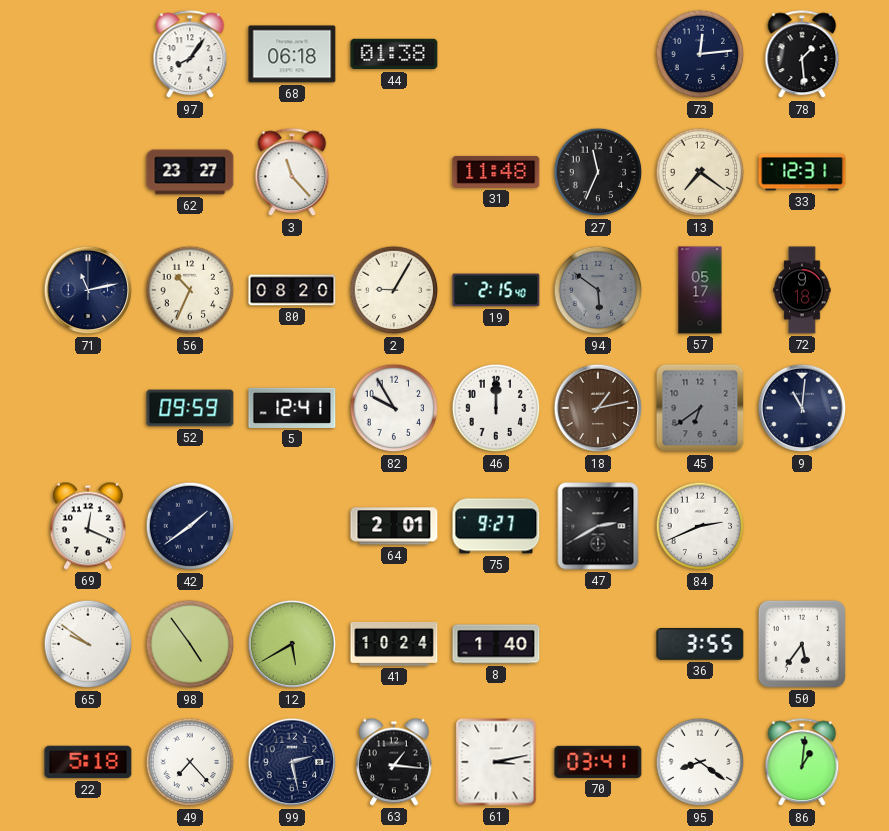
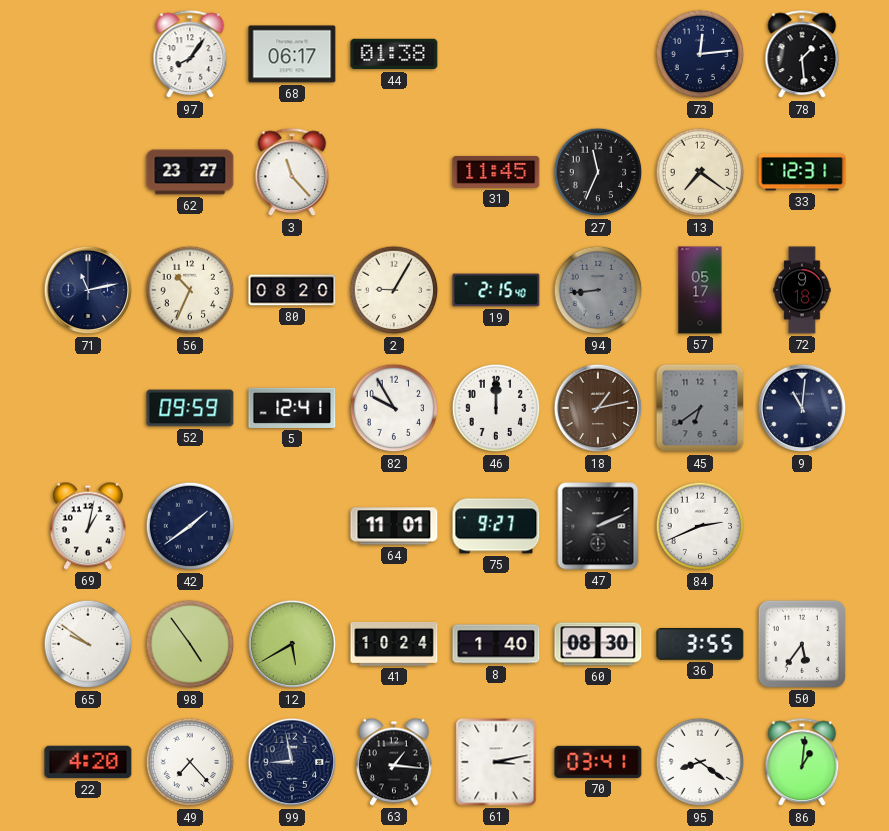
68: 06:18 -> 06:17 (292, 54)
31: 11:48 -> 11:45 (496, 172)
94: 5:51 -> 8:44 (598, 290)
69: 12:19 -> 1:02 (88, 526)
64: 2:01 -> 11:01 (394, 526)
47: 2:40 -> 2:11 (598, 526)
60: none -> 08:30 (598, 644)
22: 5:18 -> 4:20 (88, 762)
99: 2:28 -> 8:58 (292, 762)
